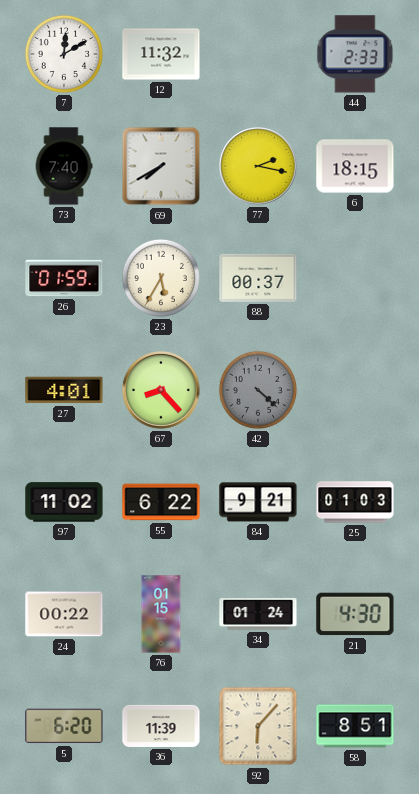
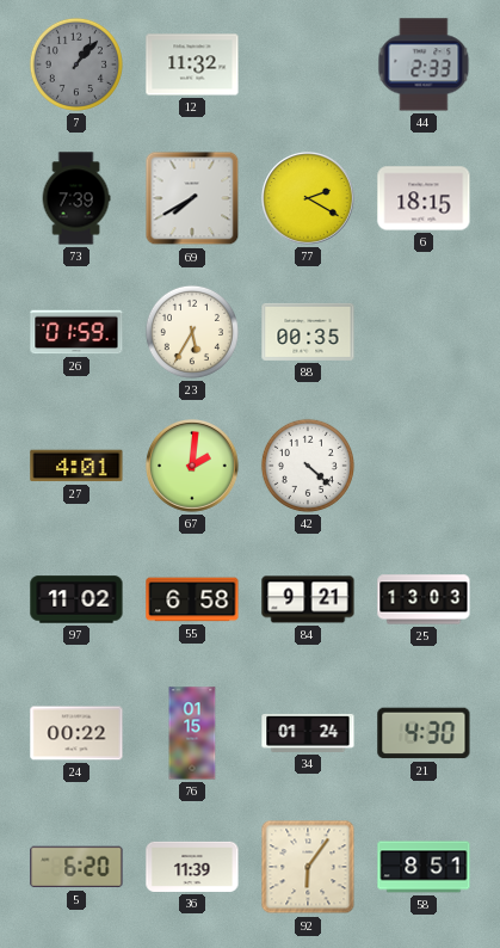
7: 12:10 -> 1:07 (76, 64)
7 dial: white -> grey (76, 64)
73: 7:40 -> 7:39 (76, 198)
77: 2:17 -> 2:20 (309, 199)
88: 00:37 -> 00:35 (308, 332)
67: 8:23 -> 2:01 (193, 467)
42 dial: grey -> white (308, 466)
55: 6:22 -> 6:58 (192, 599)
25: 01:03 -> 13:03 (424, 599)
92: 6:07 -> 6:06 (308, 867)
